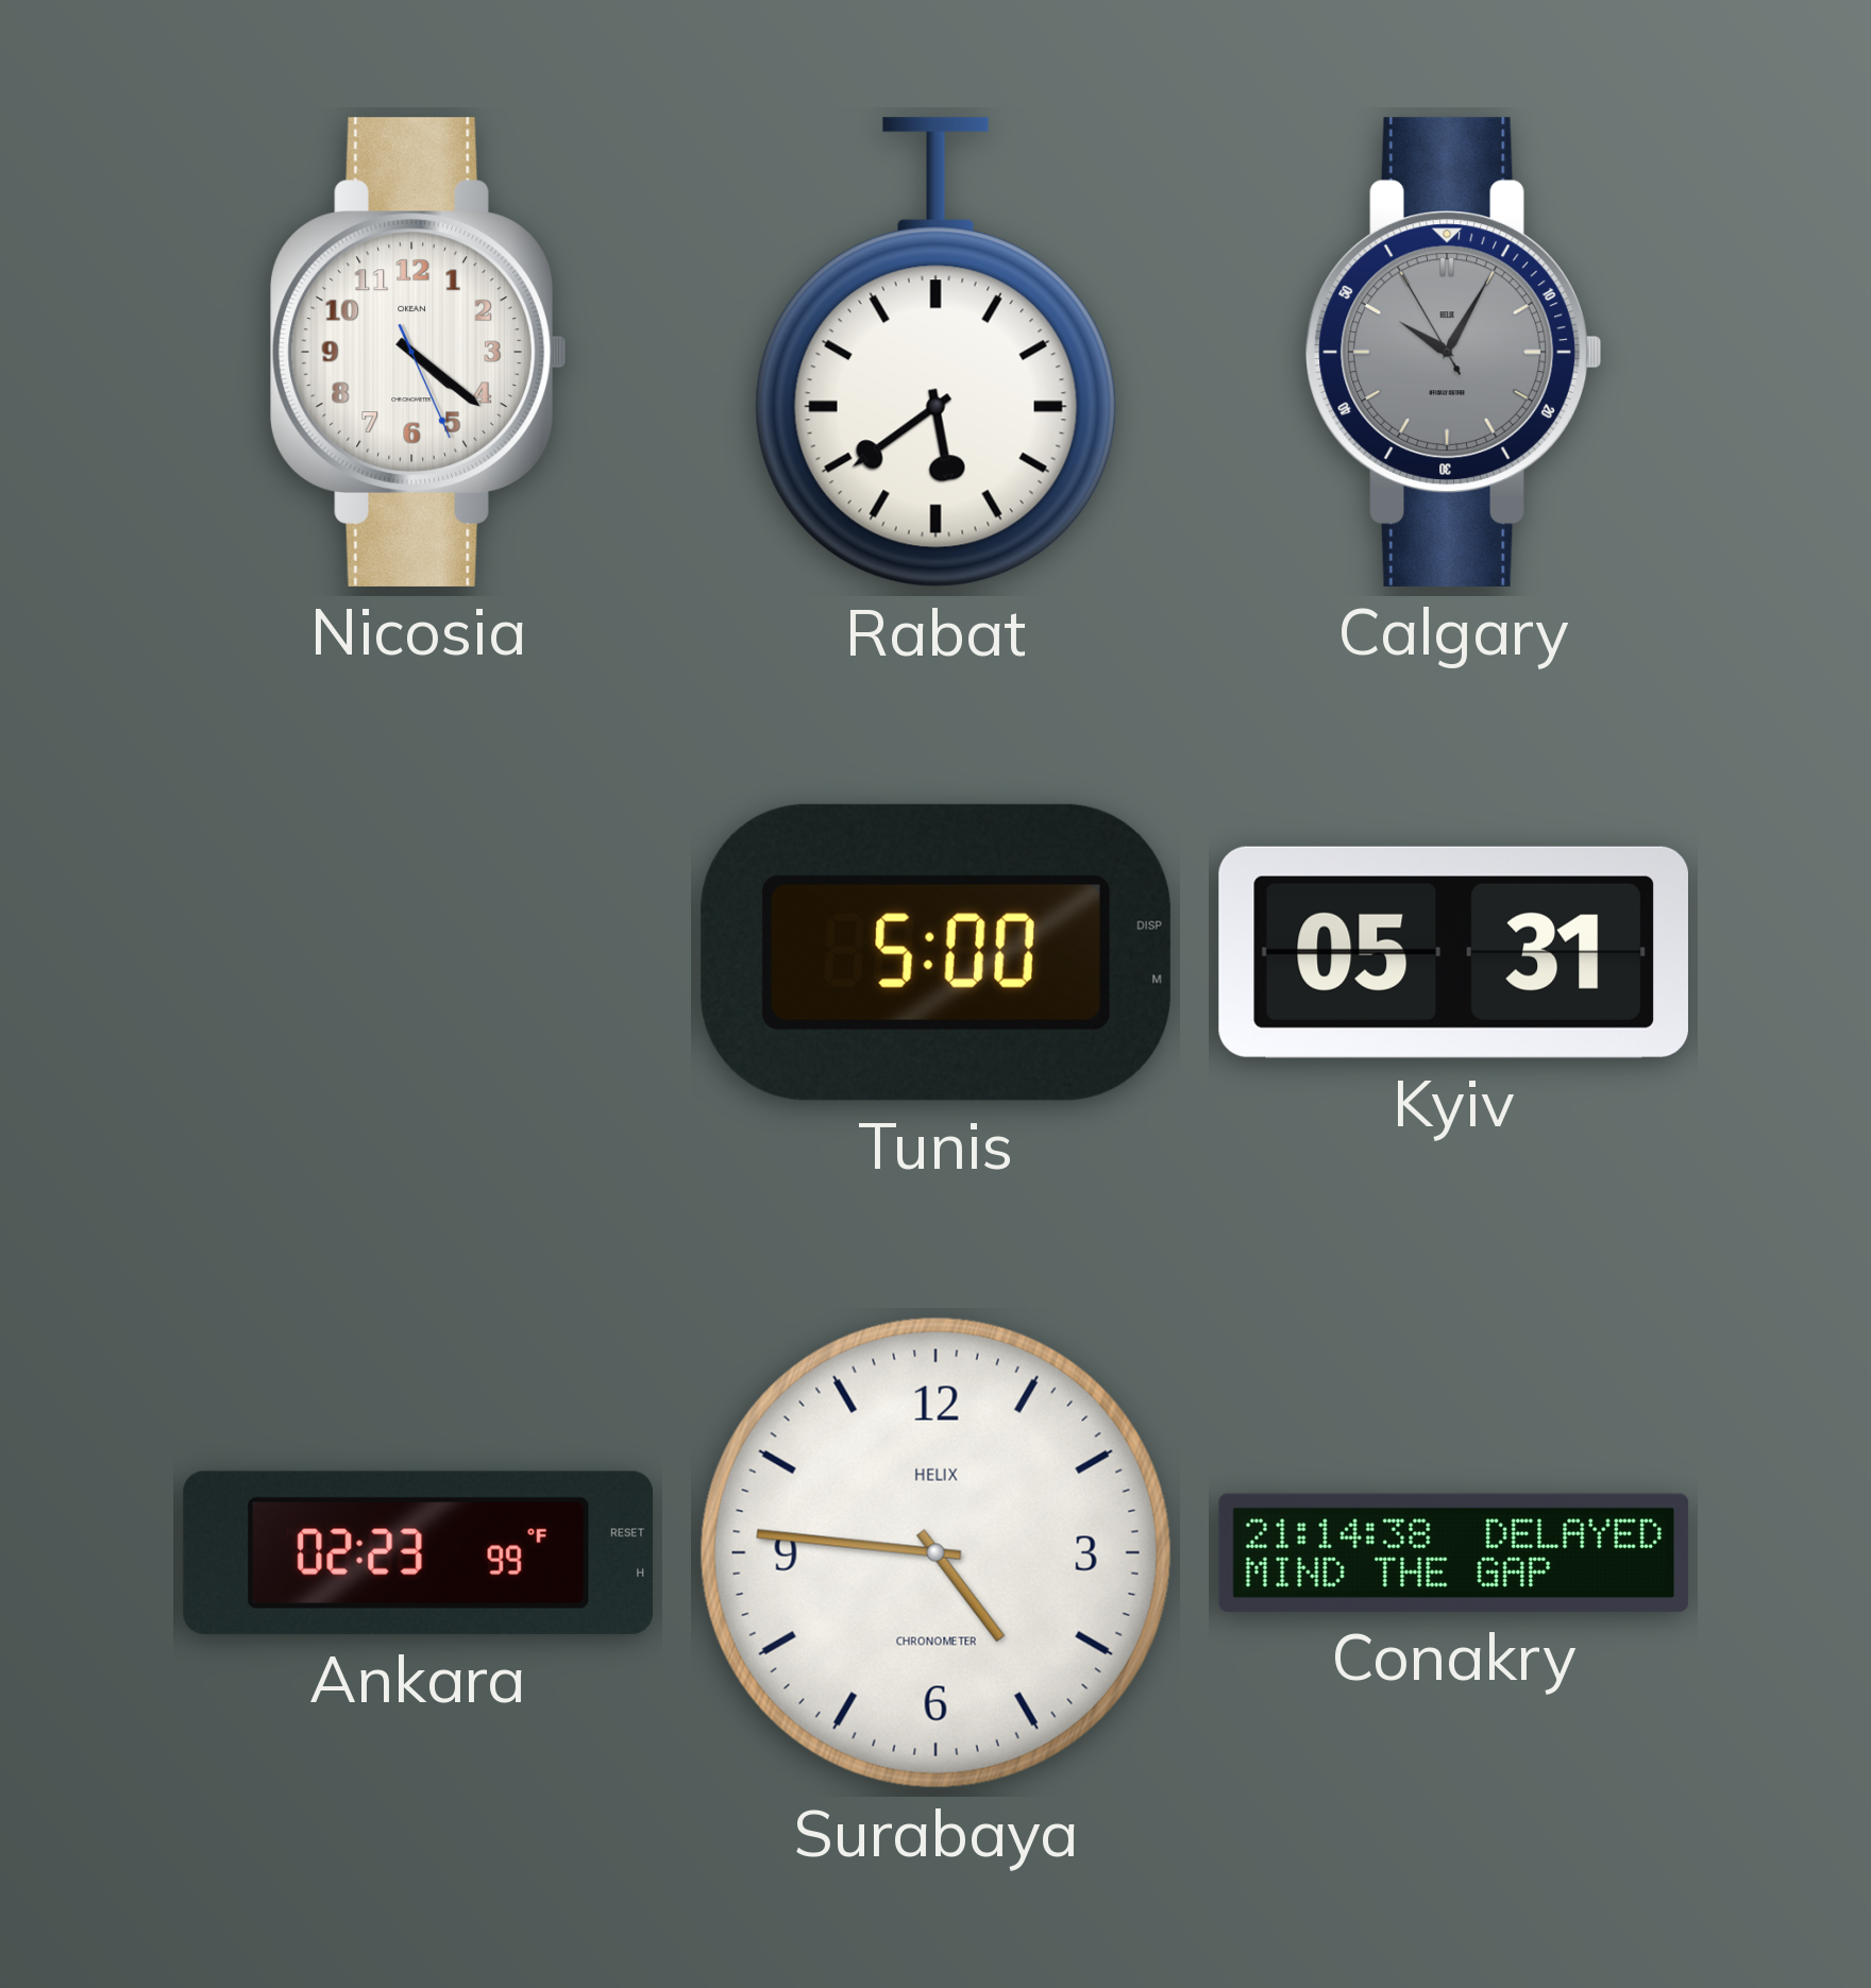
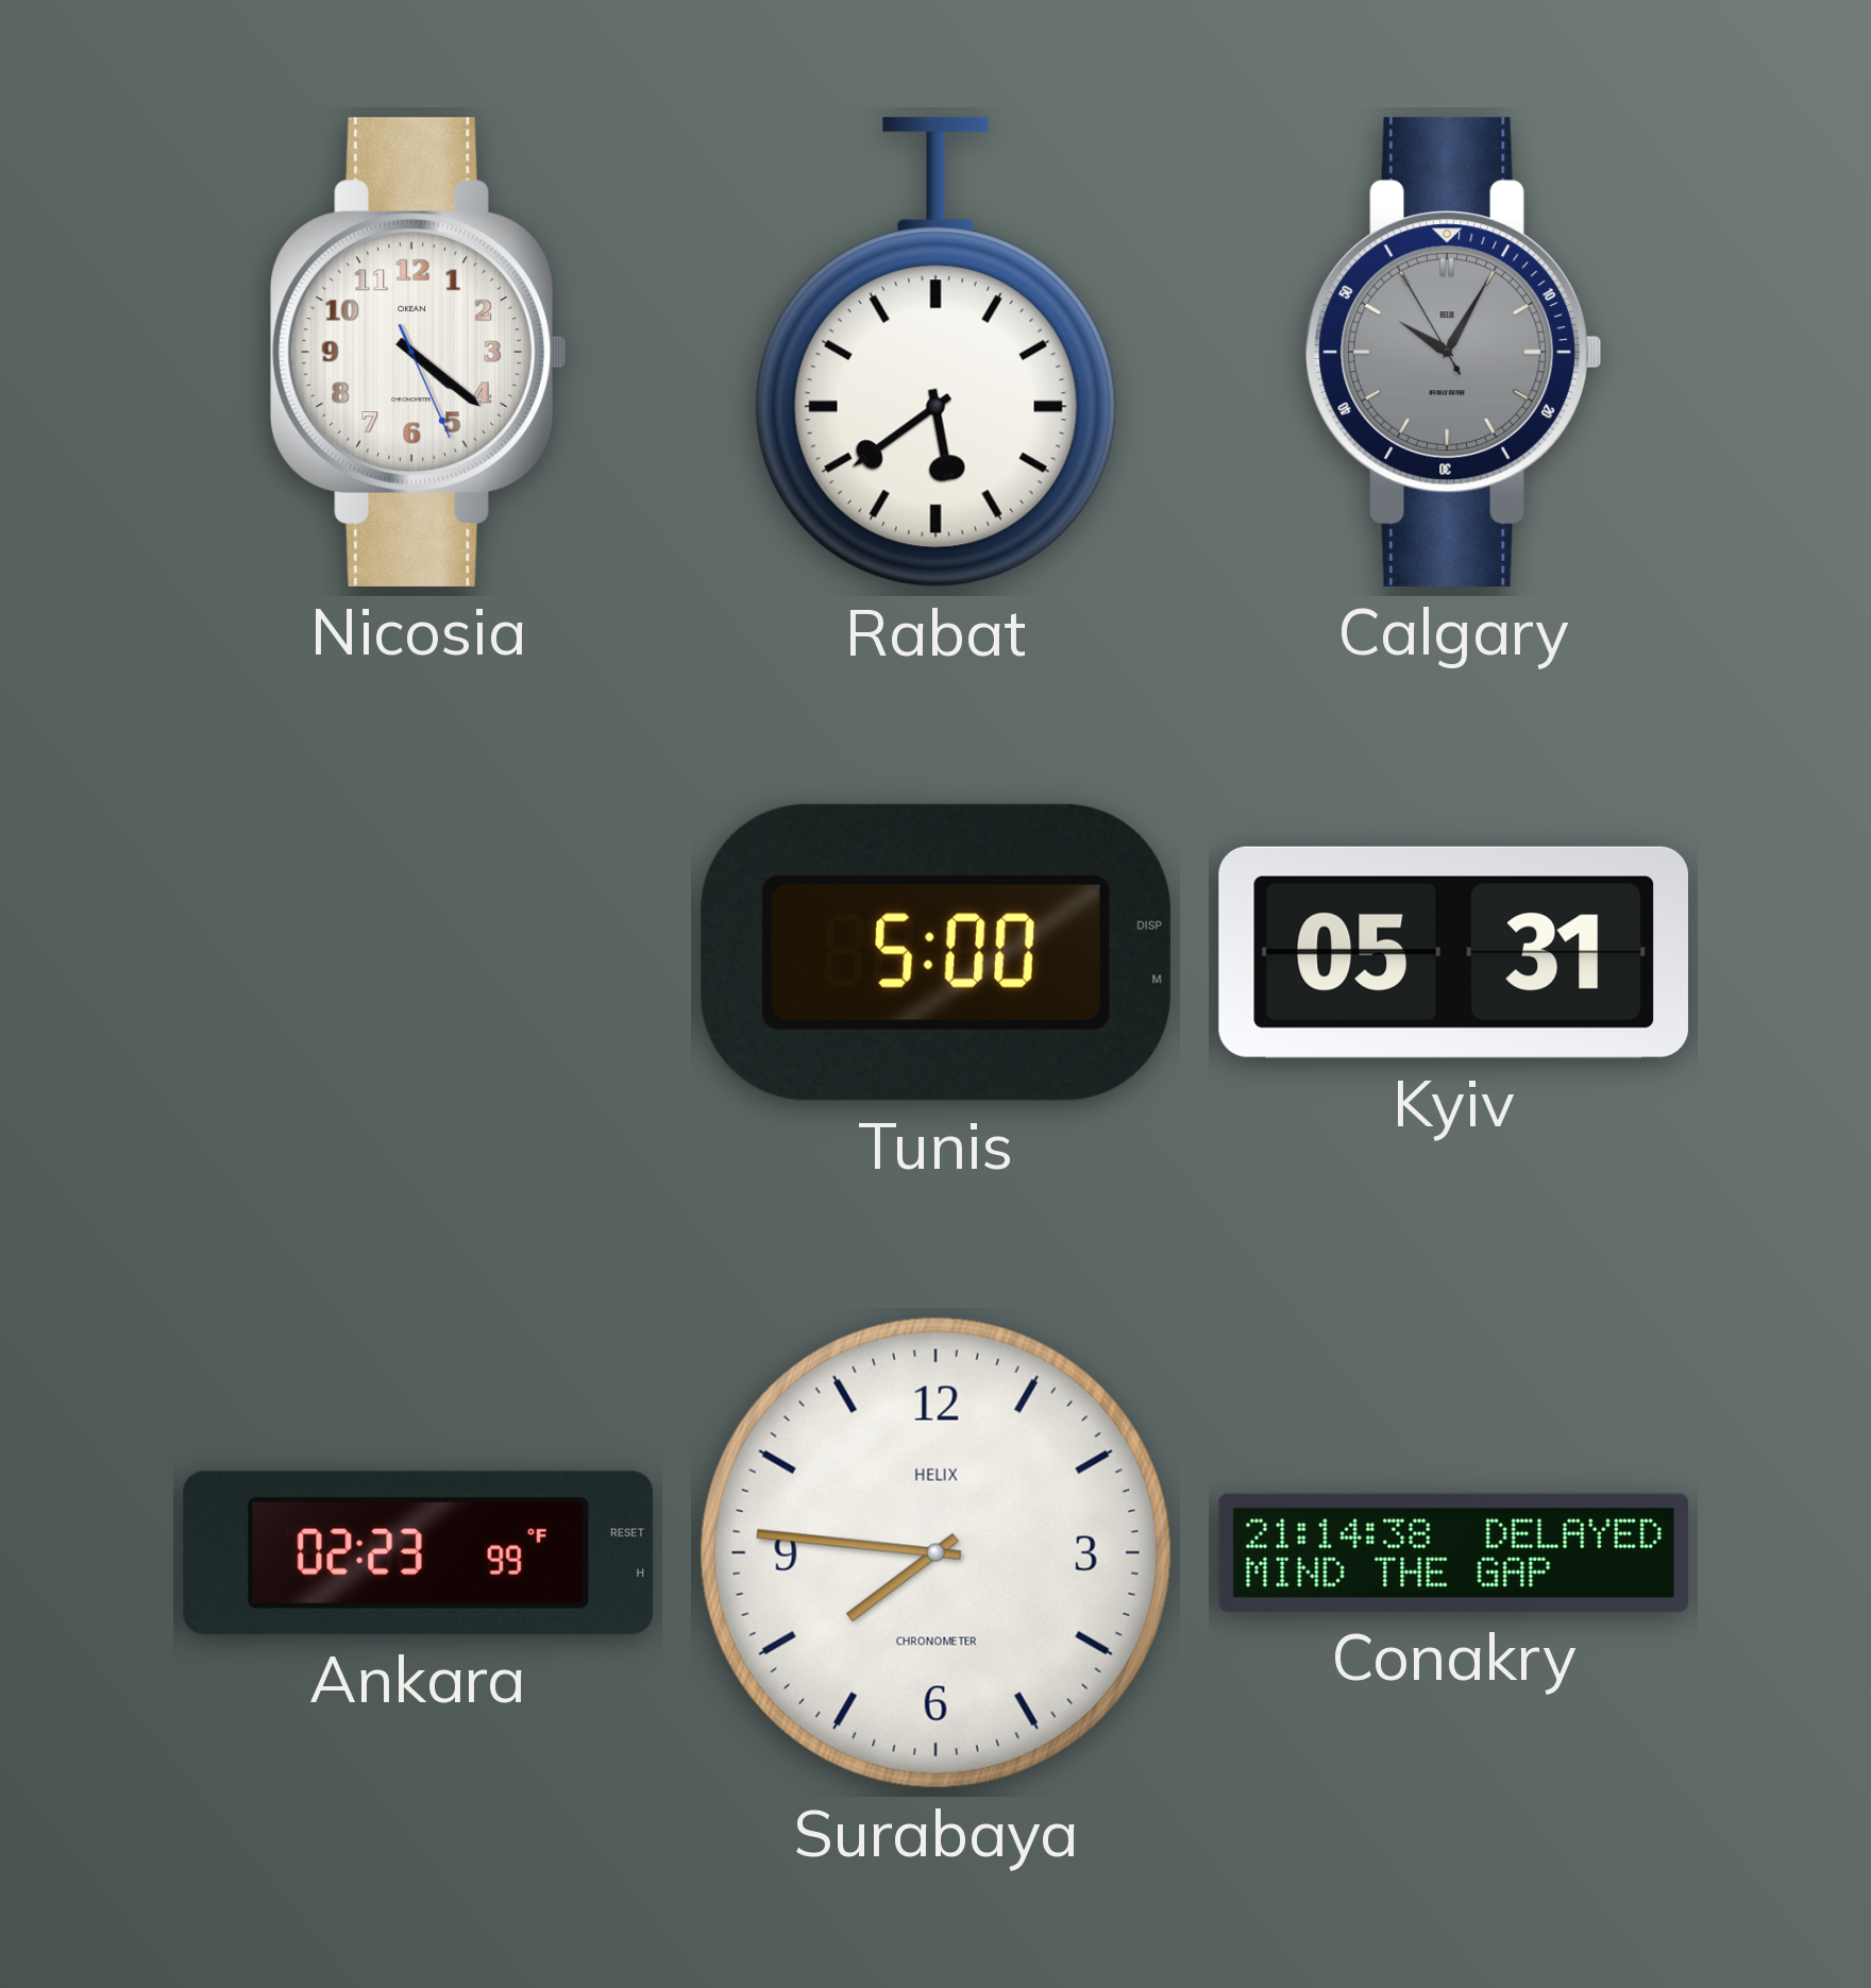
Surabaya: 4:46 -> 7:46 (935, 1552)
